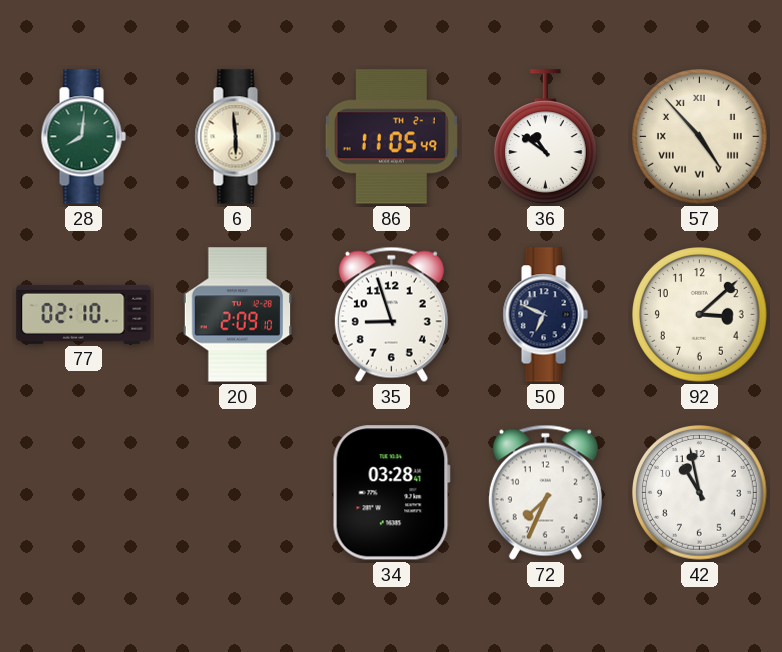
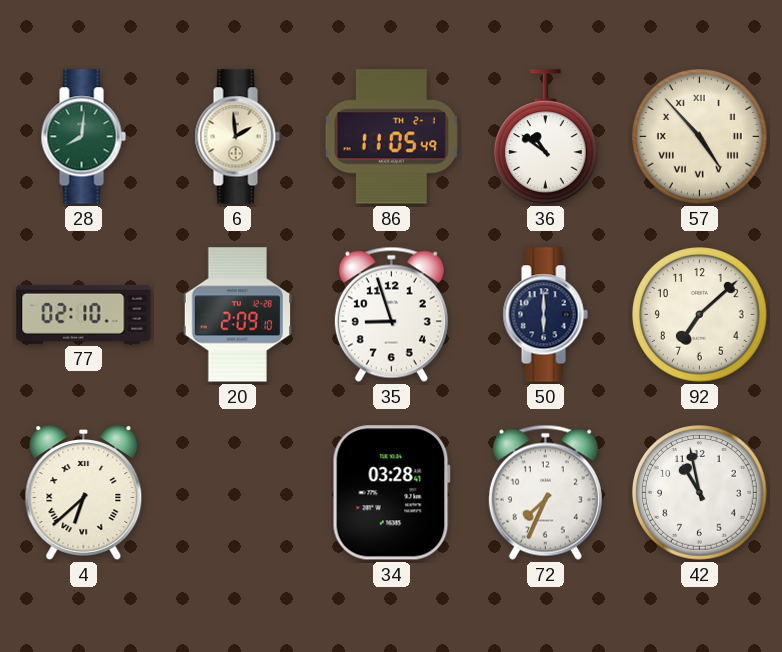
6: 5:59 -> 1:59 (237, 137)
50: 6:49 -> 6:00 (545, 315)
92: 3:08 -> 7:08 (700, 315)
4: none -> 6:38 (84, 493)
